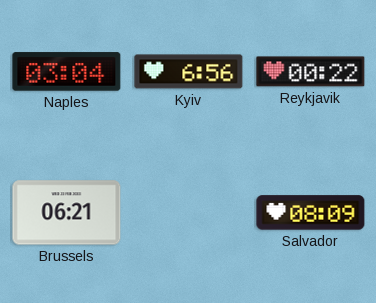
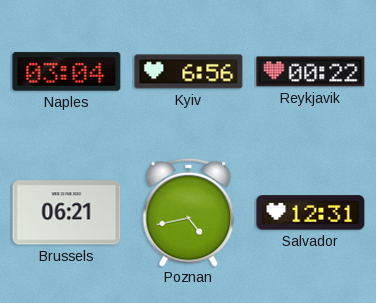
Poznan: none -> 4:43 (189, 212)
Salvador: 08:09 -> 12:31 (311, 213)
